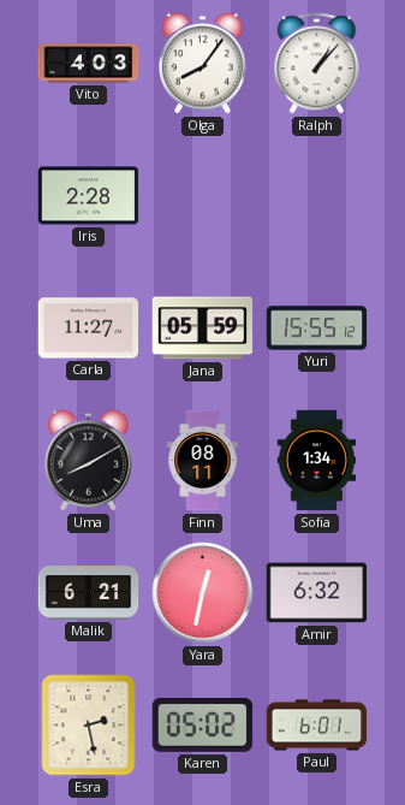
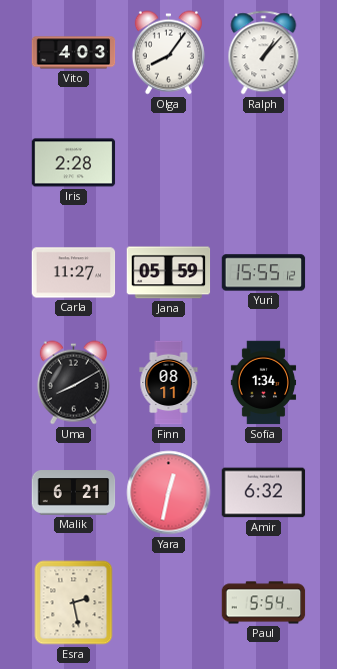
Karen: 05:02 -> none (203, 726)
Paul: 6:01 -> 5:54 (264, 603)
